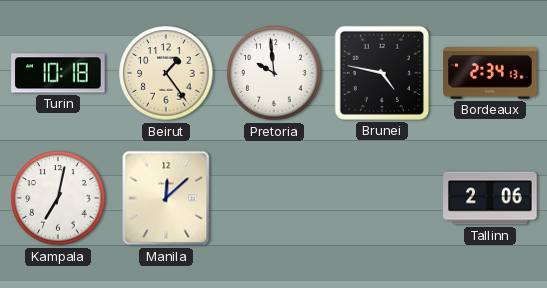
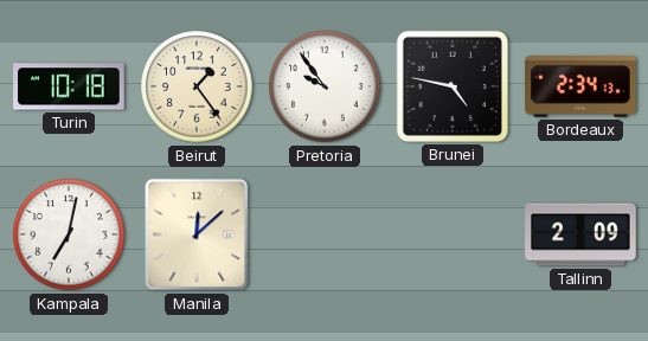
Pretoria: 9:59 -> 9:54 (325, 86)
Tallinn: 2:06 -> 2:09 (580, 234)
